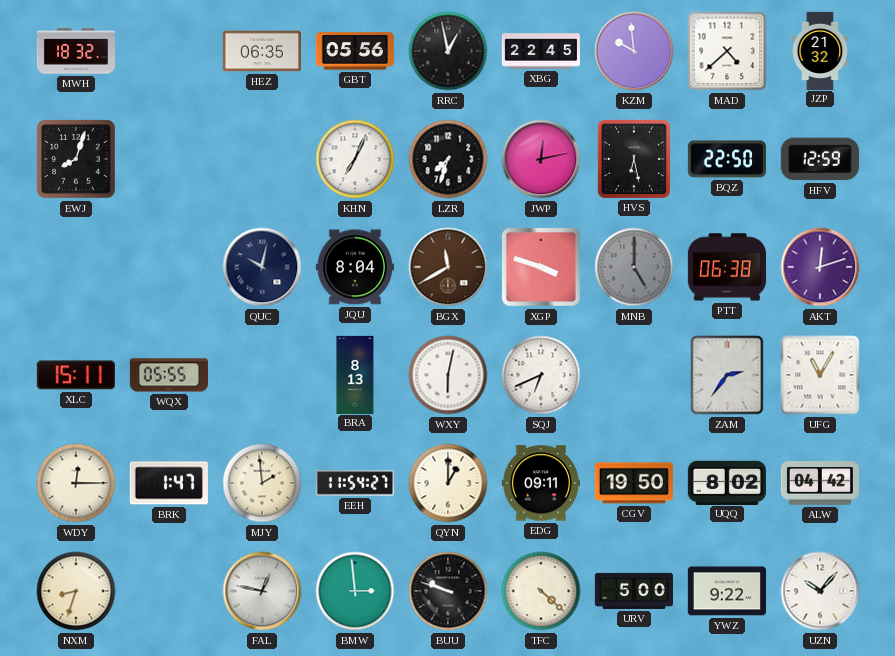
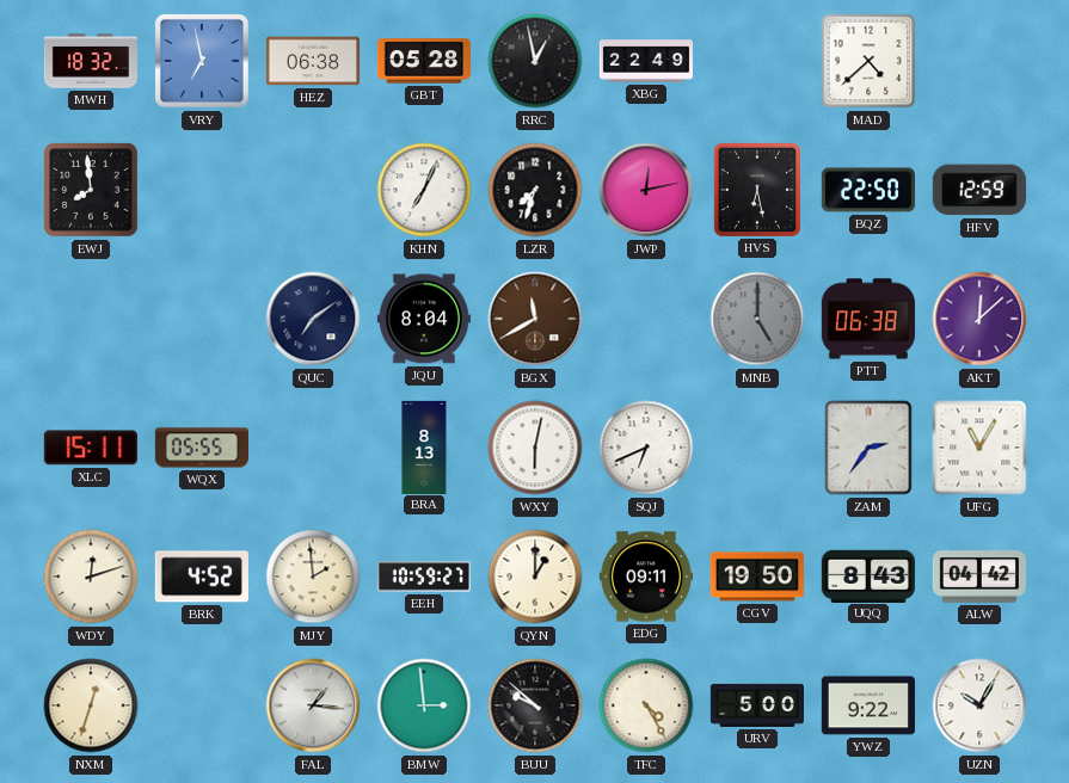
VRY: none -> 6:58 (202, 61)
HEZ: 06:35 -> 06:38 (313, 61)
GBT: 05:56 -> 05:28 (424, 61)
XBG: 22:45 -> 22:49 (645, 61)
KZM: 9:59 -> none (634, 51)
JZP: 21:32 -> none (820, 50)
EWJ: 8:03 -> 7:59 (91, 190)
QUC: 10:02 -> 7:09 (313, 319)
XGP: 3:48 -> none (541, 267)
AKT: 12:12 -> 12:08 (979, 319)
WDY: 12:15 -> 12:12 (91, 577)
BRK: 1:47 -> 4:52 (202, 577)
EEH: 11:54 -> 10:59 (423, 577)
UQQ: 8:02 -> 8:43 (868, 575)
NXM: 8:33 -> 12:33 (91, 705)
FAL: 12:47 -> 1:16 (313, 705)
BUU: 9:48 -> 9:52 (535, 705)
TFC: 4:22 -> 4:25 (646, 705)
UZN: 10:07 -> 10:05 (979, 705)
